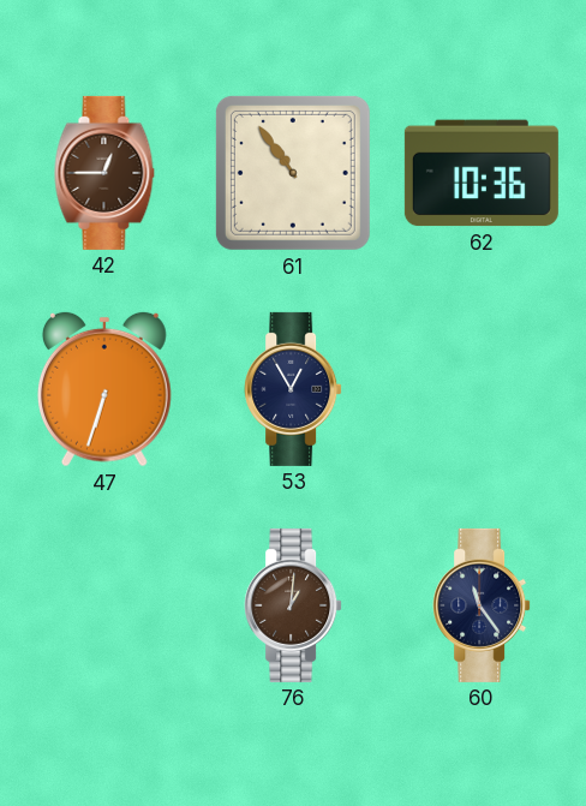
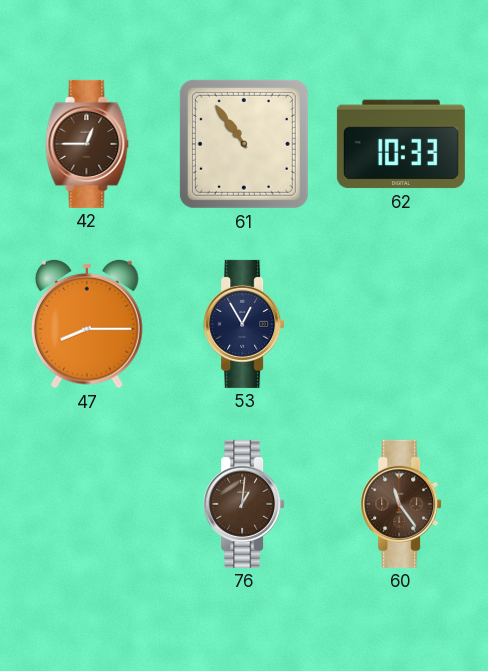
62: 10:36 -> 10:33 (401, 144)
47: 6:33 -> 8:15 (87, 324)
60 dial: navy -> brown (401, 504)
